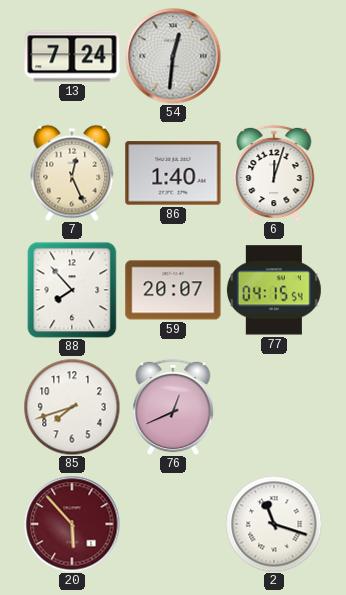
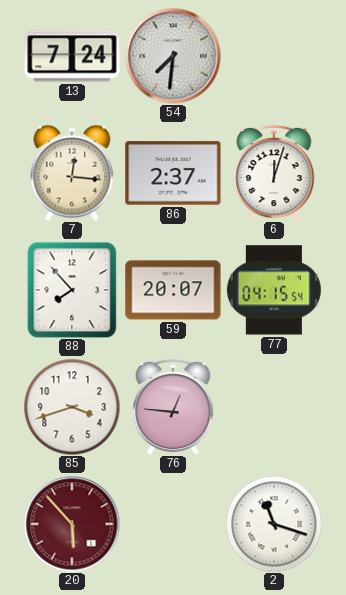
54: 12:31 -> 7:31 (173, 56)
7: 12:26 -> 12:16 (72, 173)
86: 1:40 -> 2:37 (173, 173)
85: 7:42 -> 3:42 (72, 407)
76: 12:41 -> 12:46 (173, 407)
